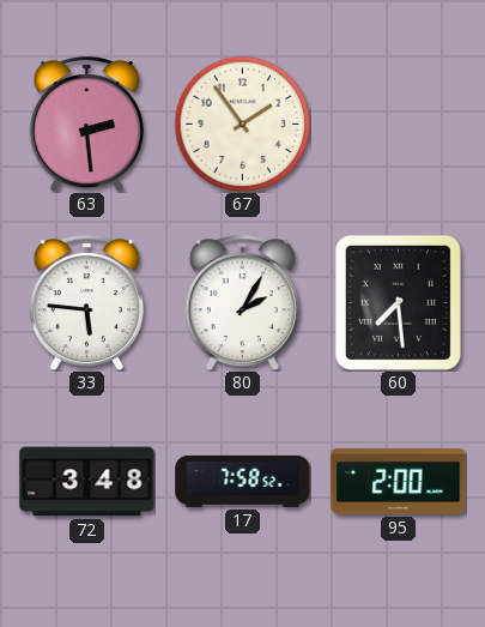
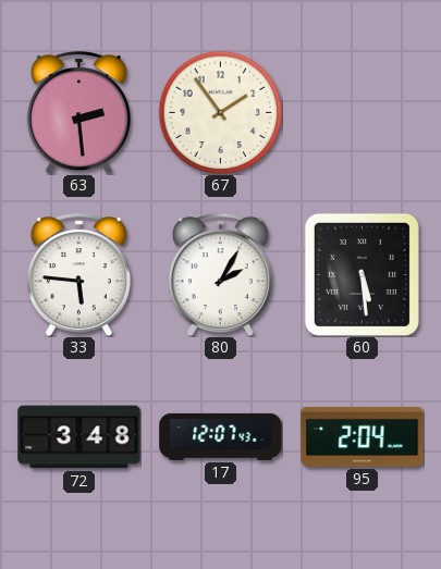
60: 7:29 -> 5:29 (362, 274)
17: 7:58 -> 12:07 (221, 436)
95: 2:00 -> 2:04 (363, 436)
